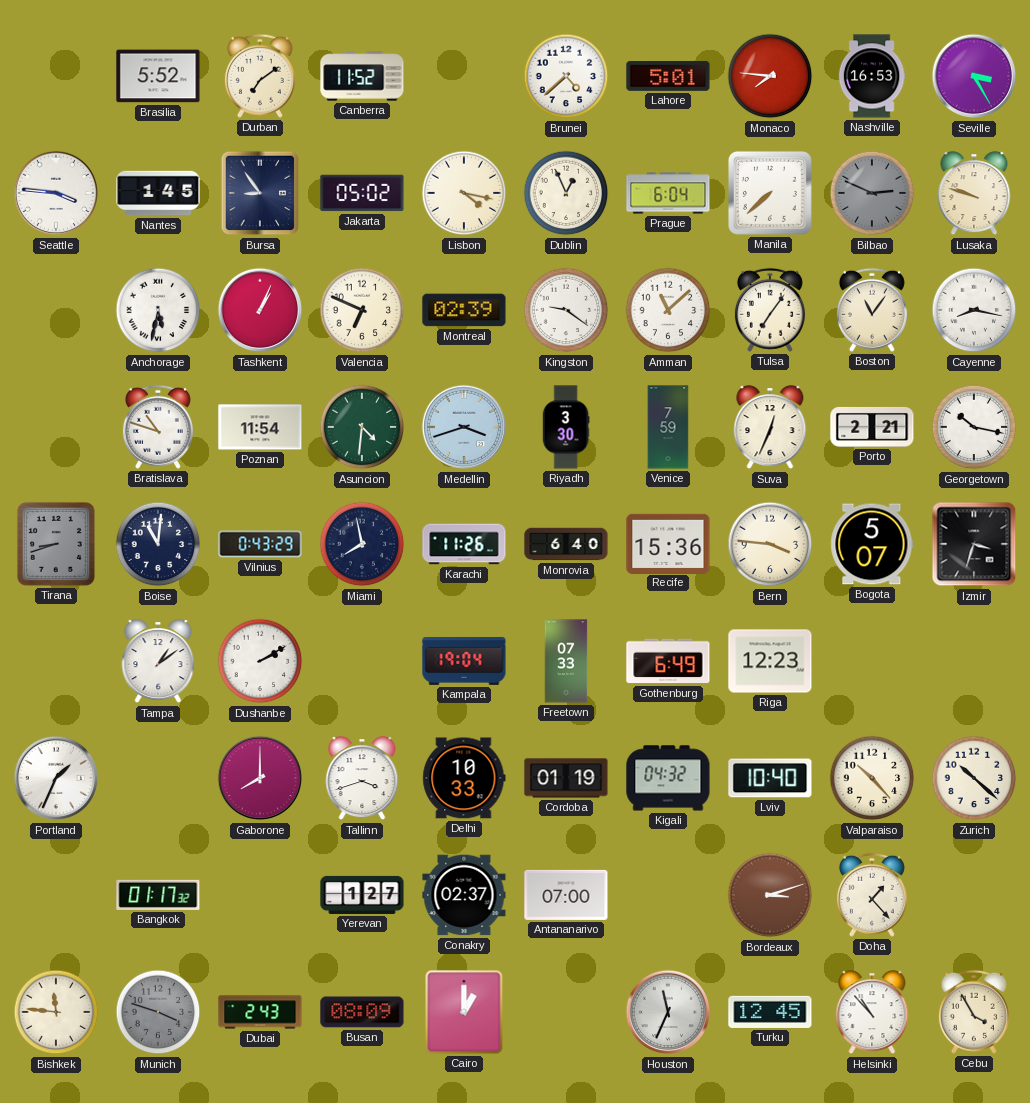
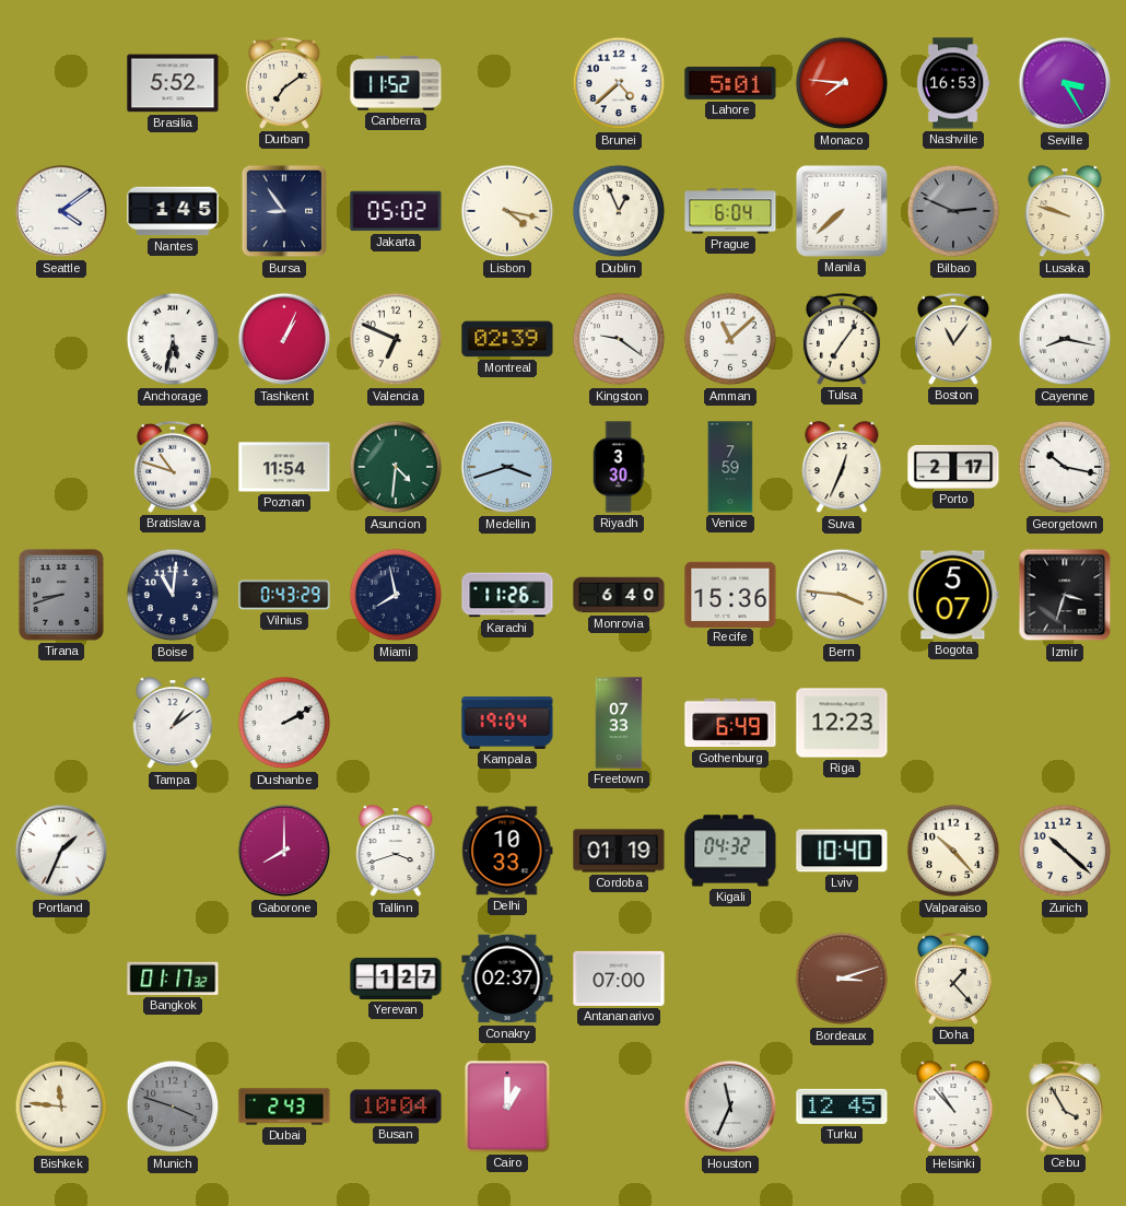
Seattle: 3:46 -> 4:09 (61, 211)
Porto: 2:21 -> 2:17 (953, 467)
Busan: 08:09 -> 10:04 (396, 1107)
